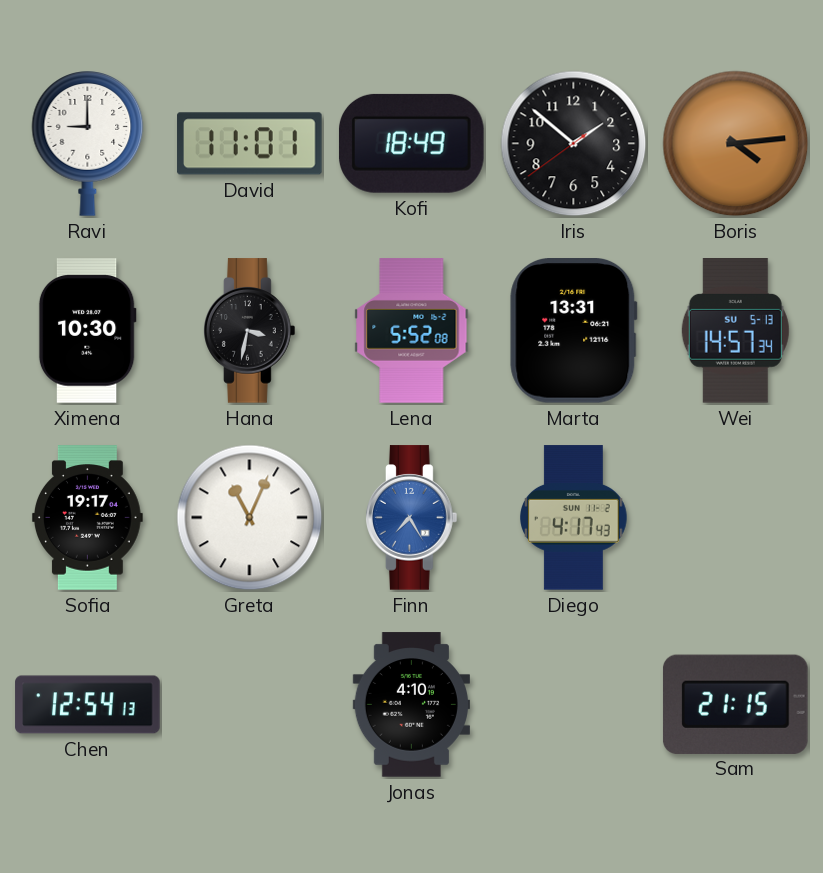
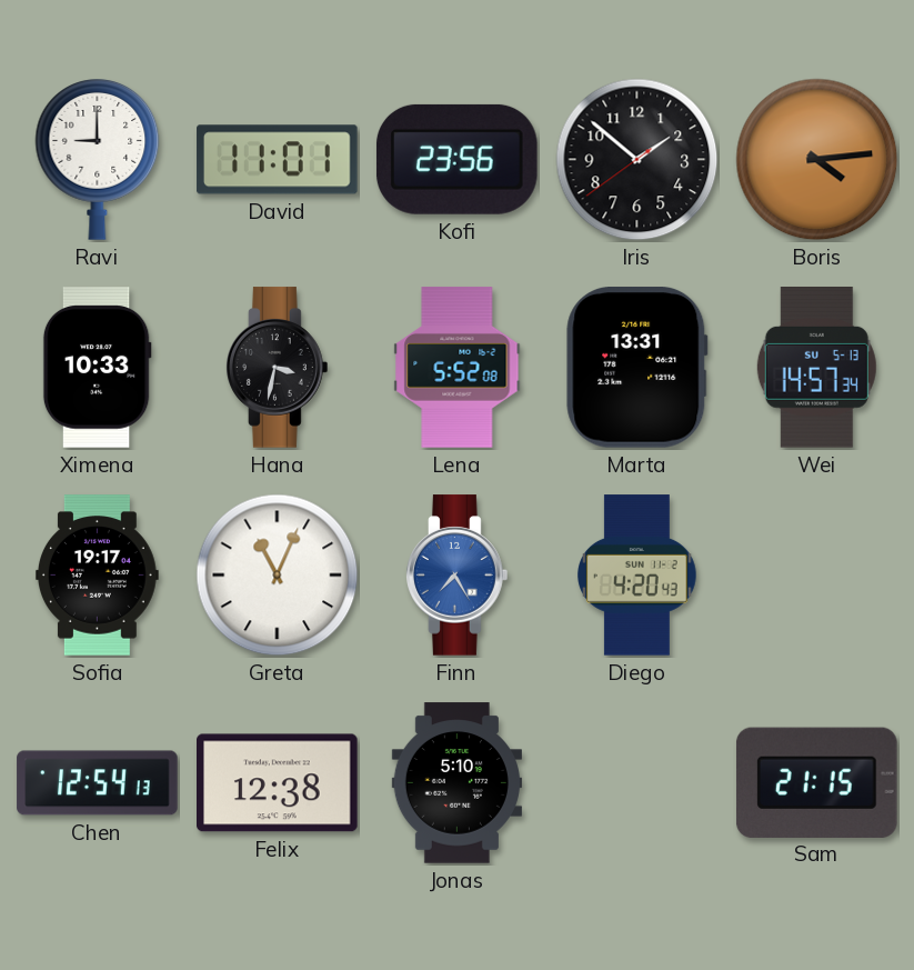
Kofi: 18:49 -> 23:56 (456, 159)
Ximena: 10:30 -> 10:33 (97, 368)
Diego: 4:17 -> 4:20 (637, 576)
Felix: none -> 12:38 (278, 783)
Jonas: 4:10 -> 5:10 (456, 783)
